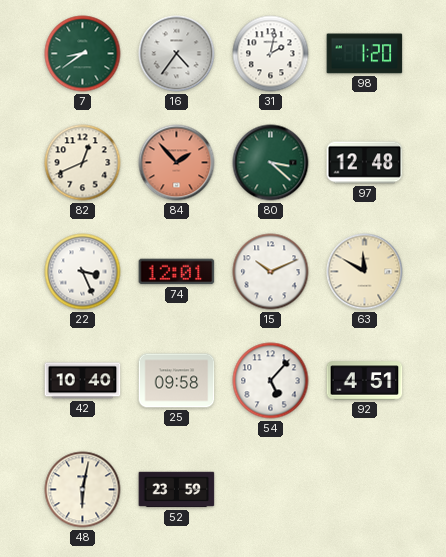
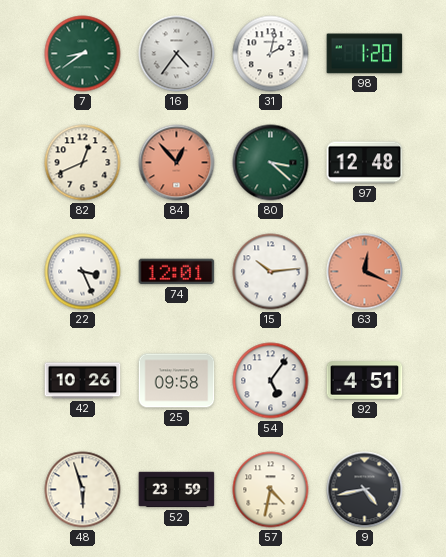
84: 1:53 -> 12:53 (177, 163)
15: 10:11 -> 10:14 (271, 272)
63: 11:50 -> 12:19 (365, 272)
63 dial: cream -> salmon (365, 272)
42: 10:40 -> 10:26 (83, 381)
54: 5:07 -> 5:06 (271, 381)
48: 6:02 -> 5:57 (83, 490)
57: none -> 4:32 (271, 490)
9: none -> 4:43 (365, 490)
